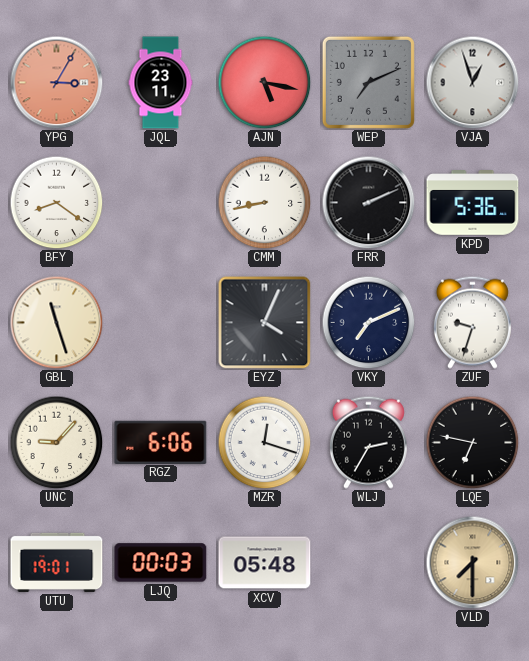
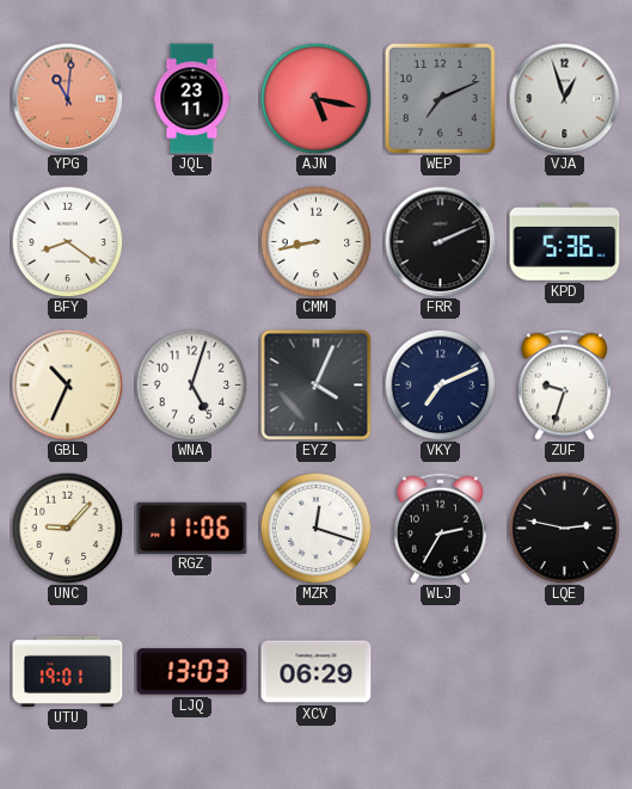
YPG: 3:05 -> 11:01 (67, 98)
GBL: 11:27 -> 10:34 (67, 384)
WNA: none -> 5:03 (191, 384)
RGZ: 6:06 -> 11:06 (192, 528)
LQE: 6:47 -> 2:47 (564, 528)
LJQ: 00:03 -> 13:03 (192, 672)
XCV: 05:48 -> 06:29 (317, 672)
VLD: 7:30 -> none (472, 562)
